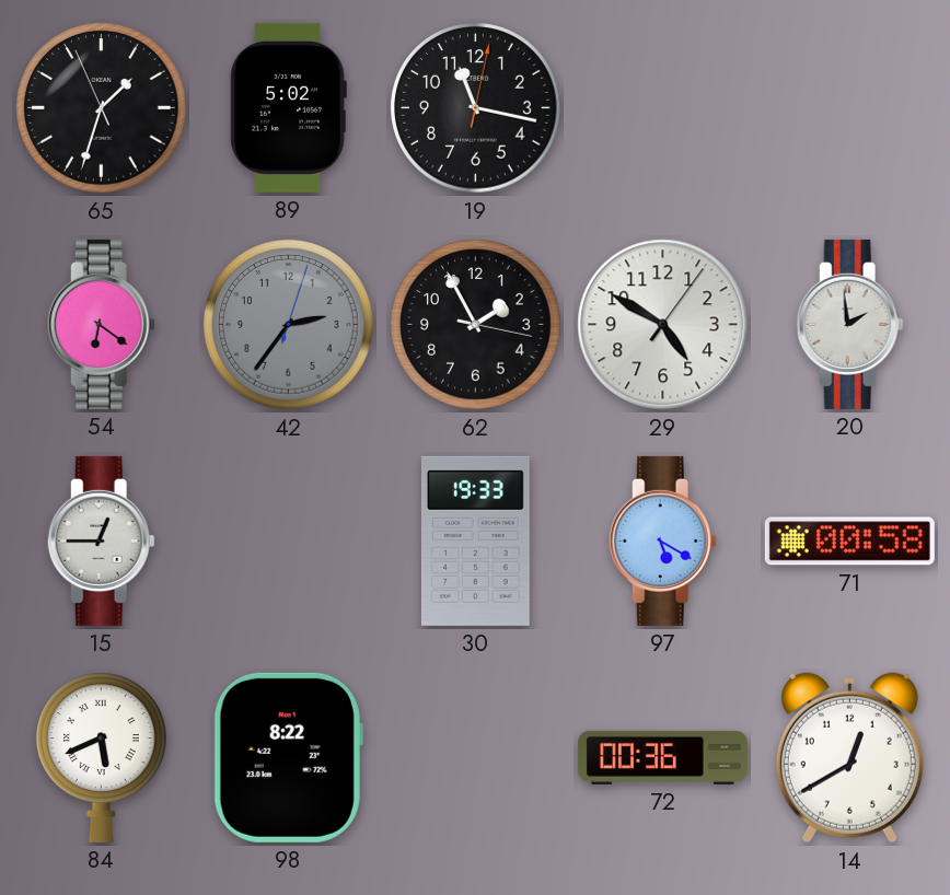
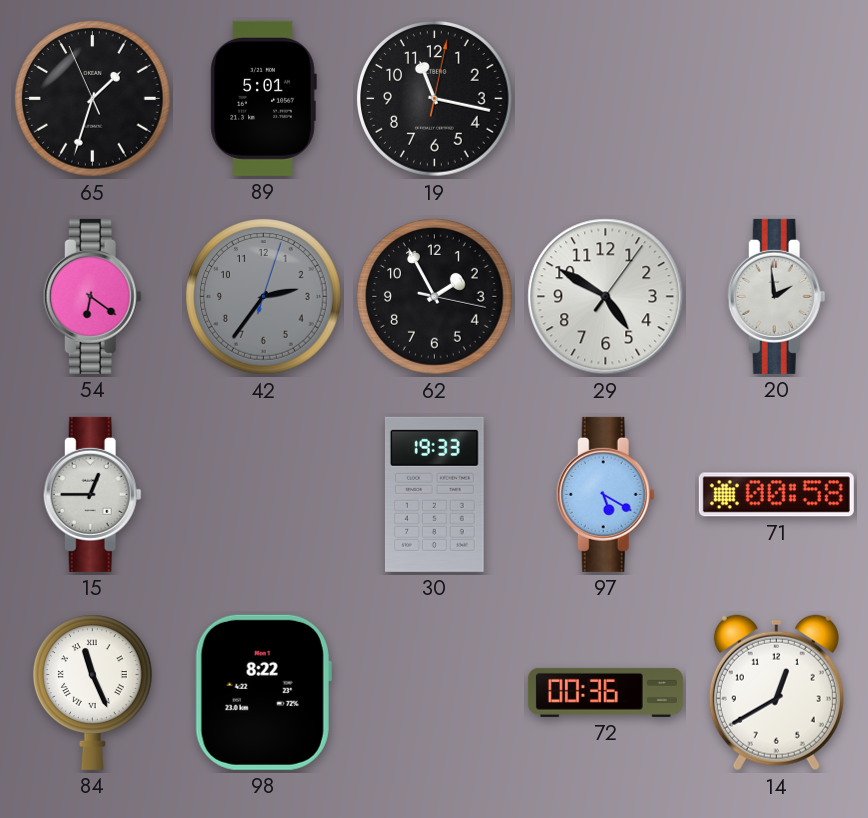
89: 5:02 -> 5:01 (263, 98)
84: 5:41 -> 11:26 (93, 692)
